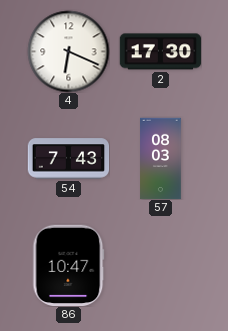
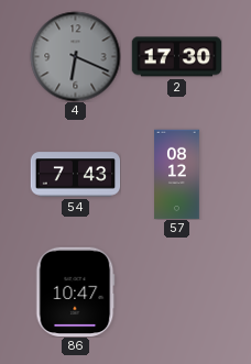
4 dial: white -> grey (75, 56)
57: 08:03 -> 08:12 (177, 174)
